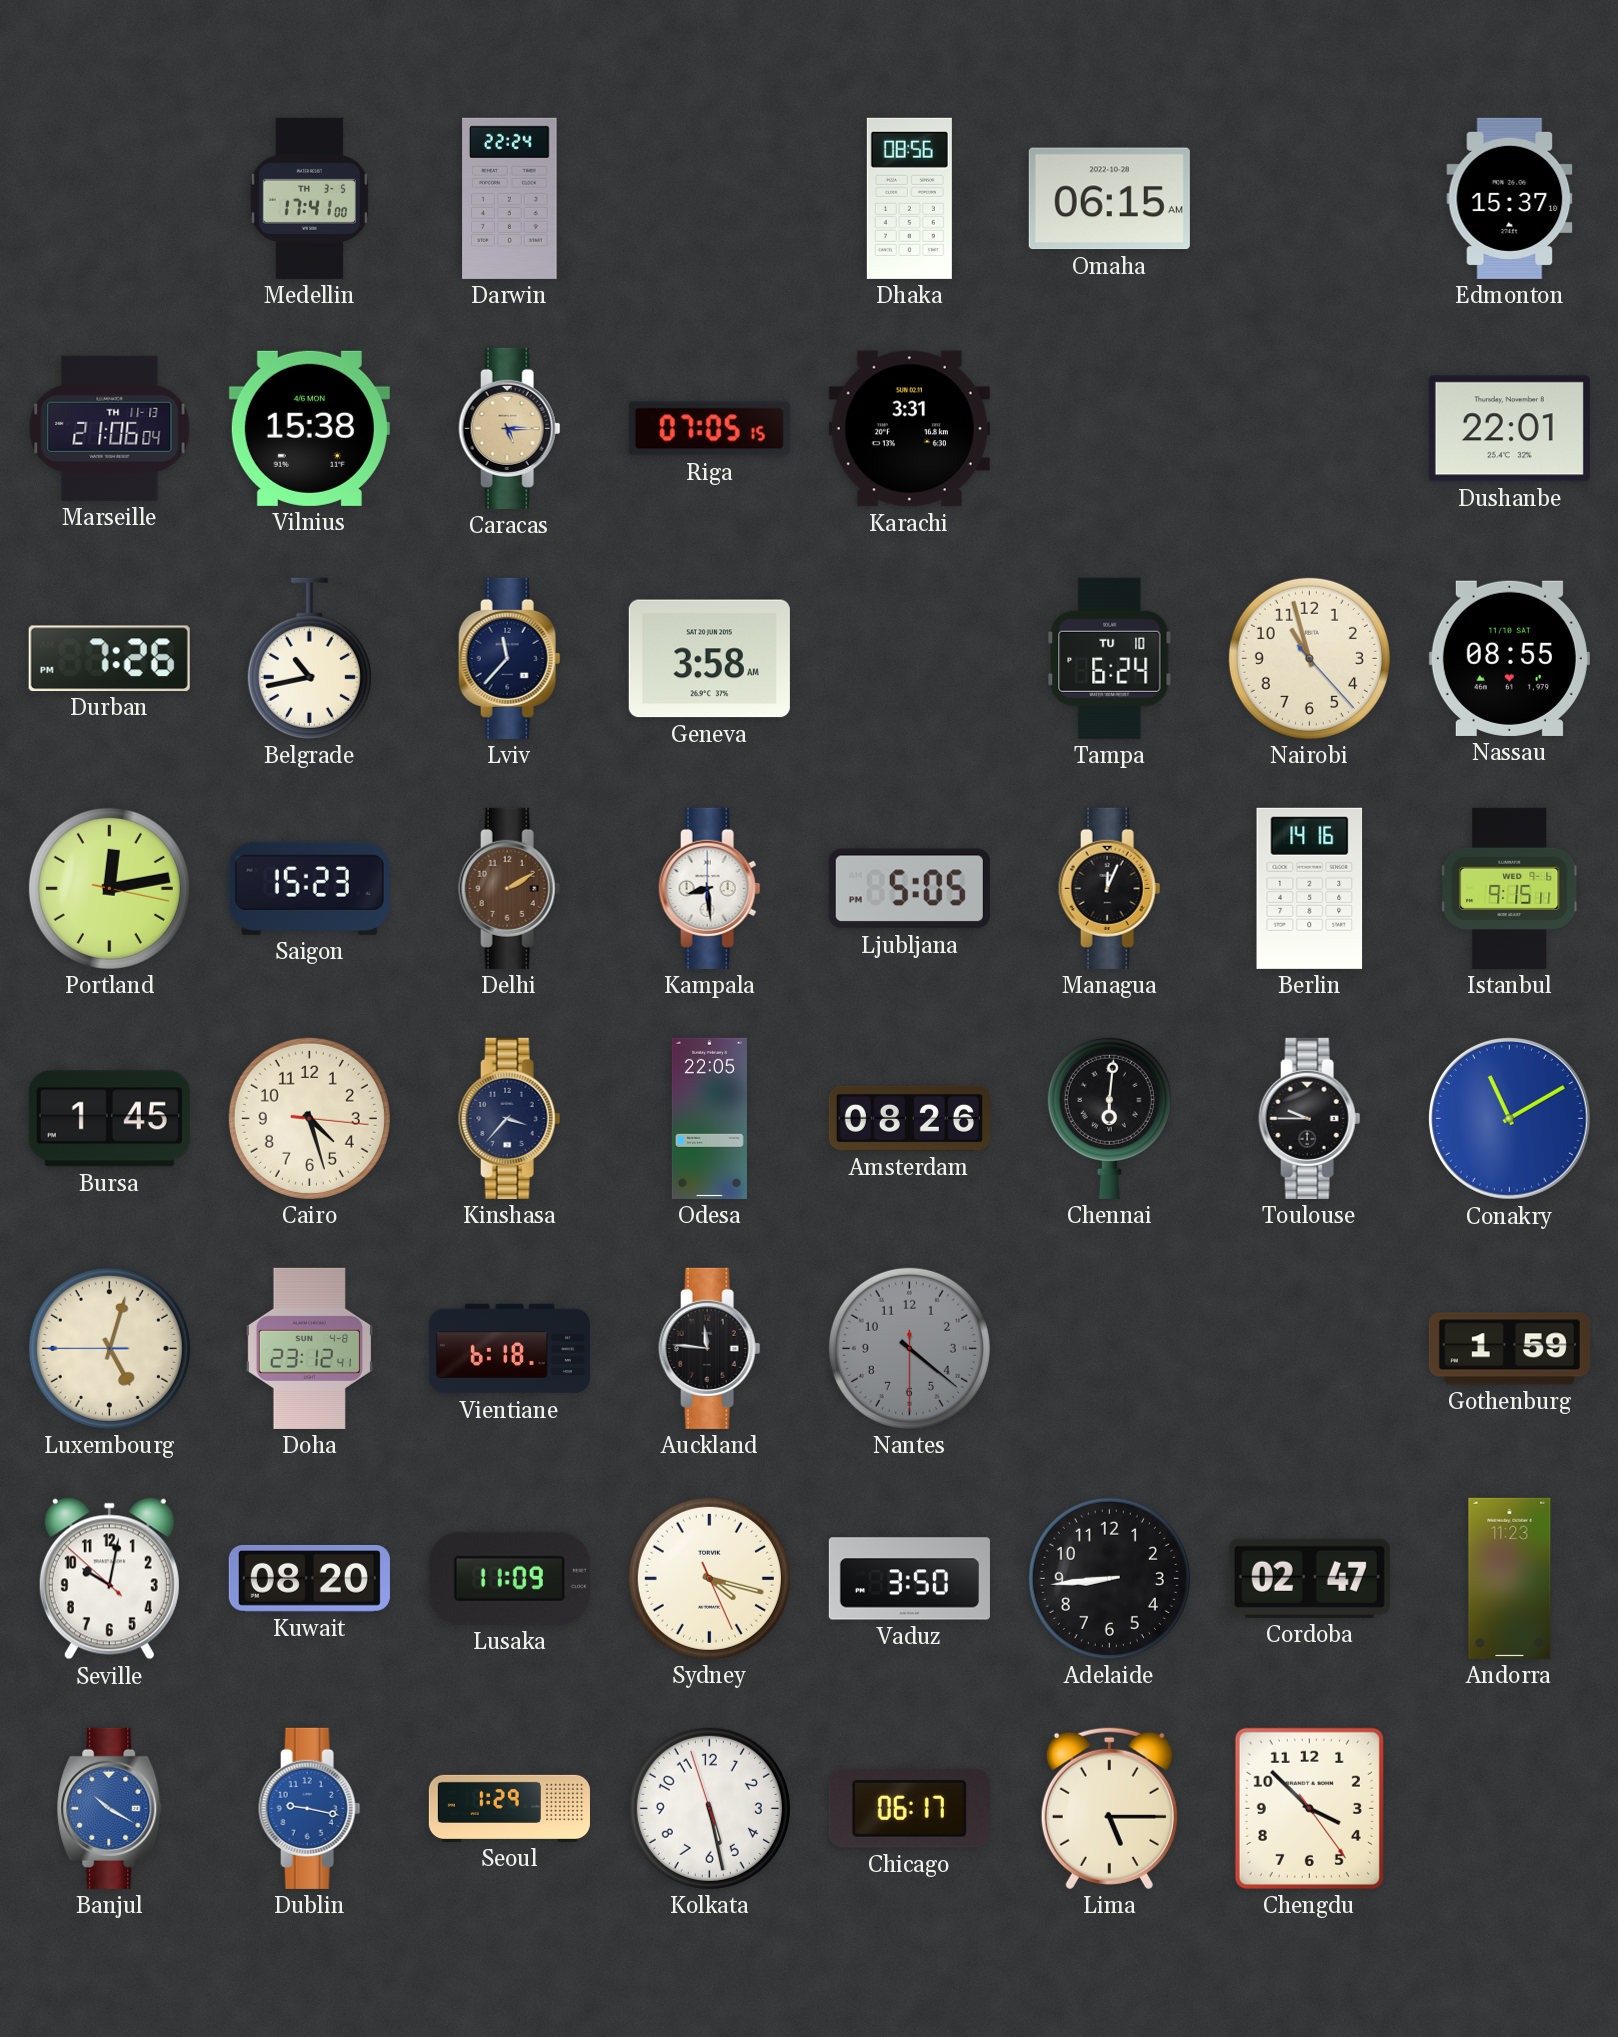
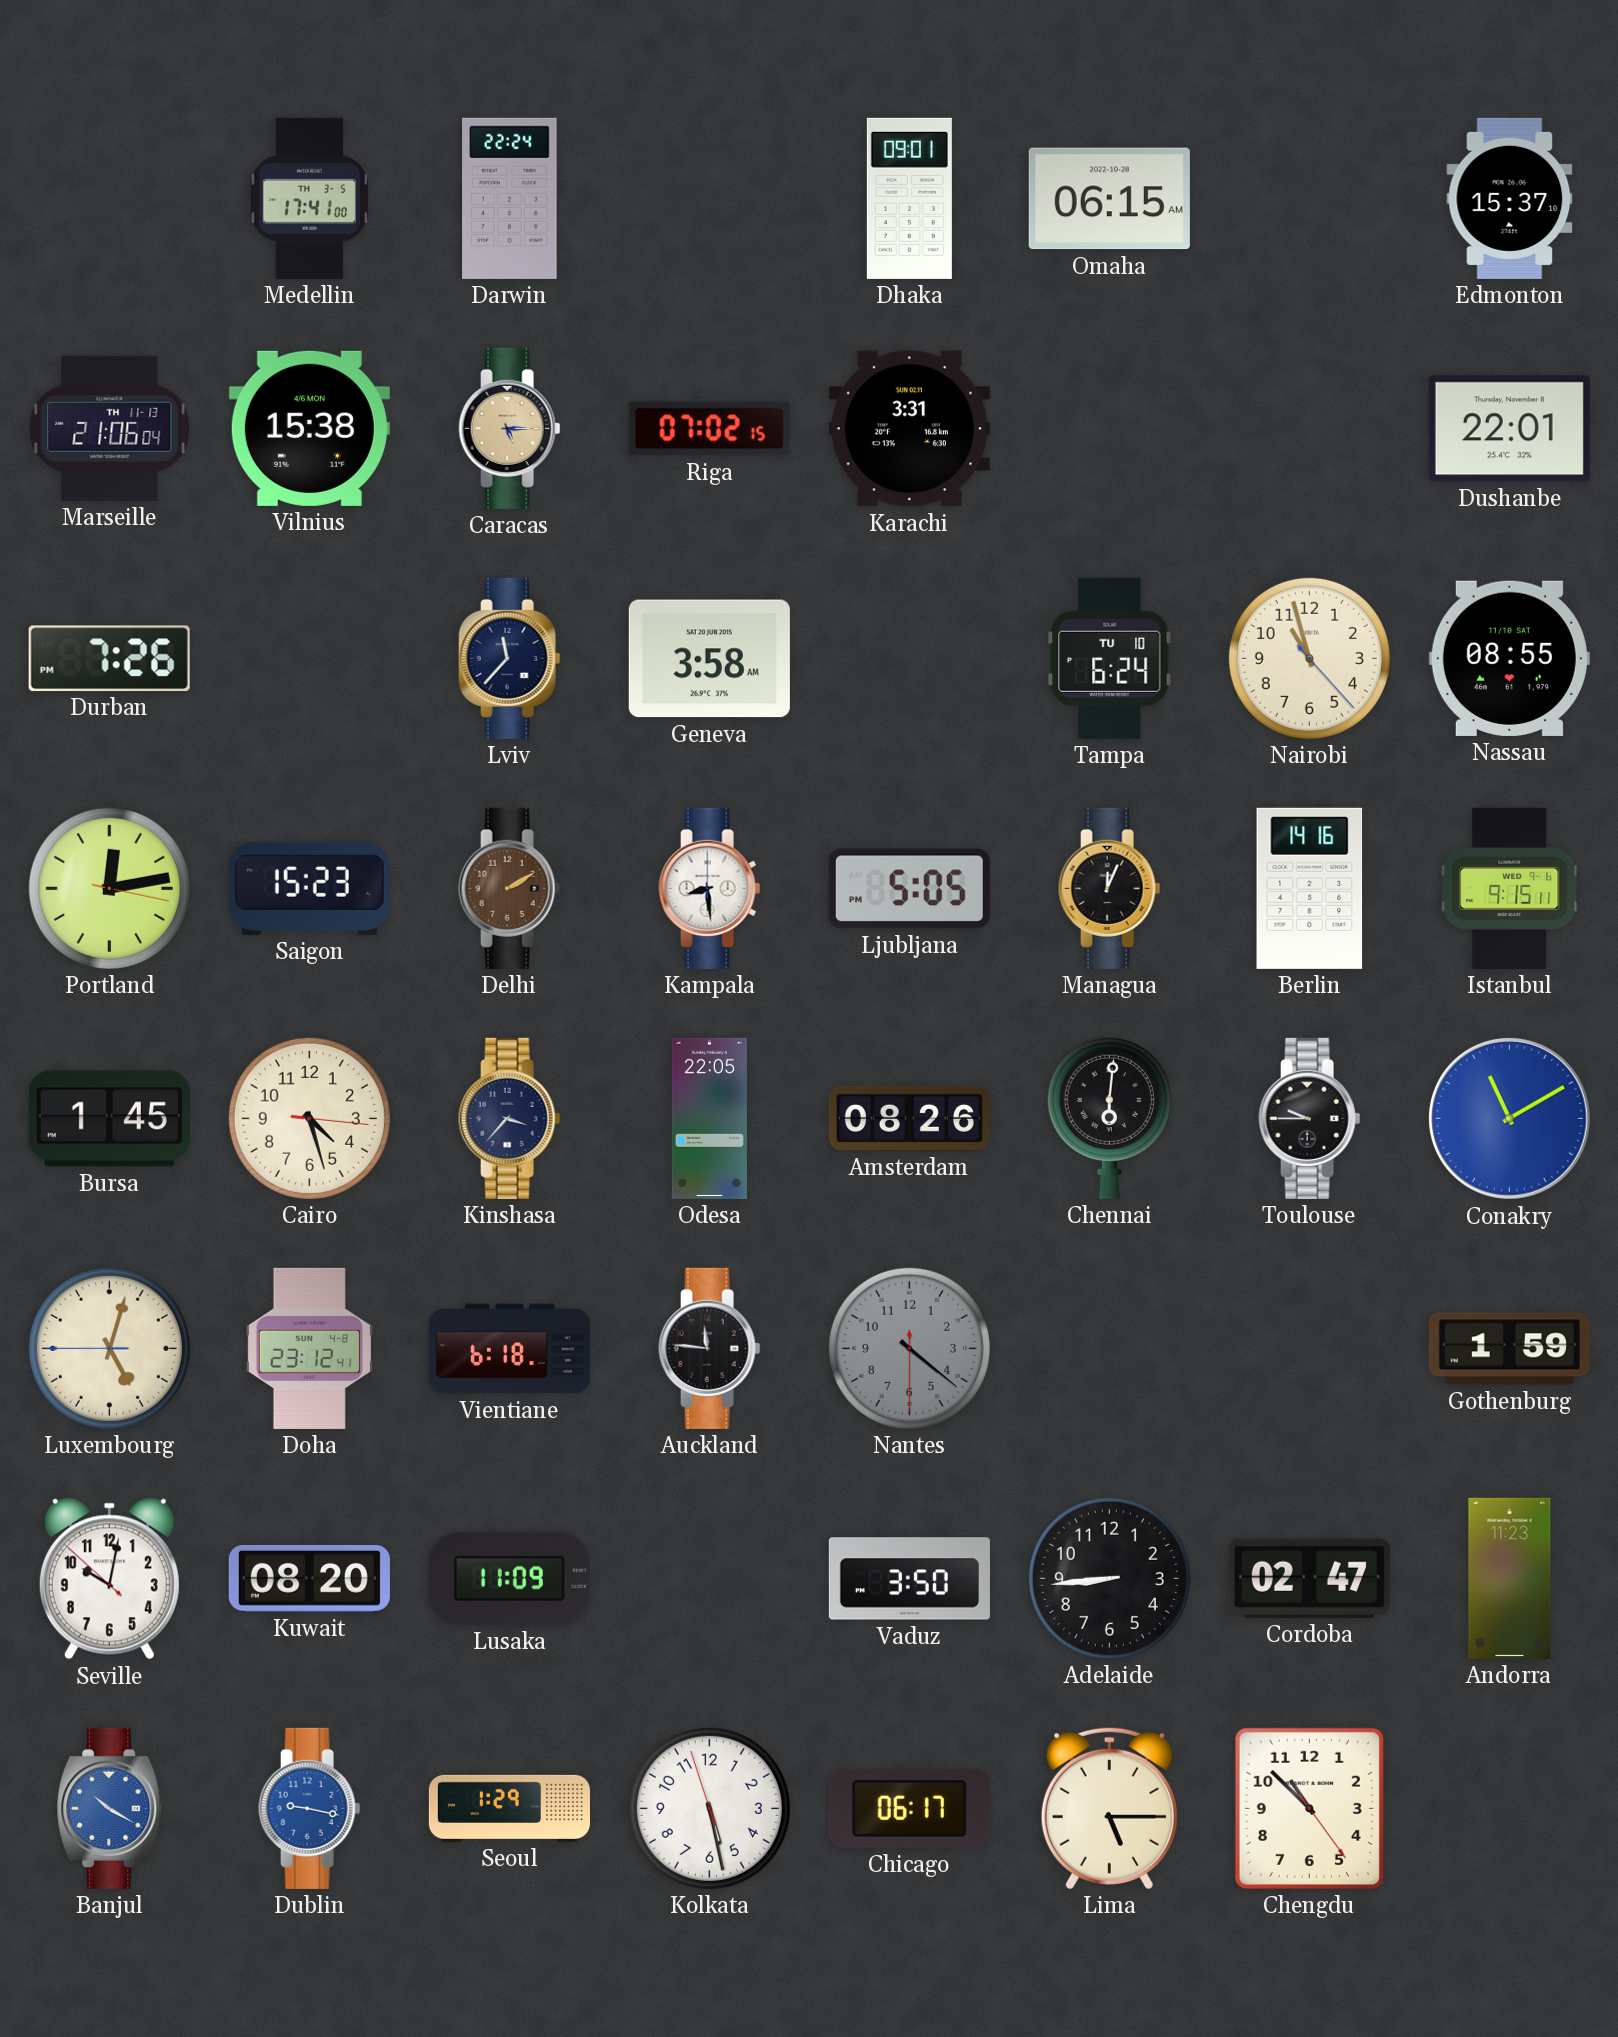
Dhaka: 08:56 -> 09:01 (909, 198)
Riga: 07:05 -> 07:02 (709, 429)
Belgrade: 10:43 -> none (309, 658)
Sydney: 4:17 -> none (709, 1578)
Chengdu: 3:52 -> 10:52 (1309, 1808)
